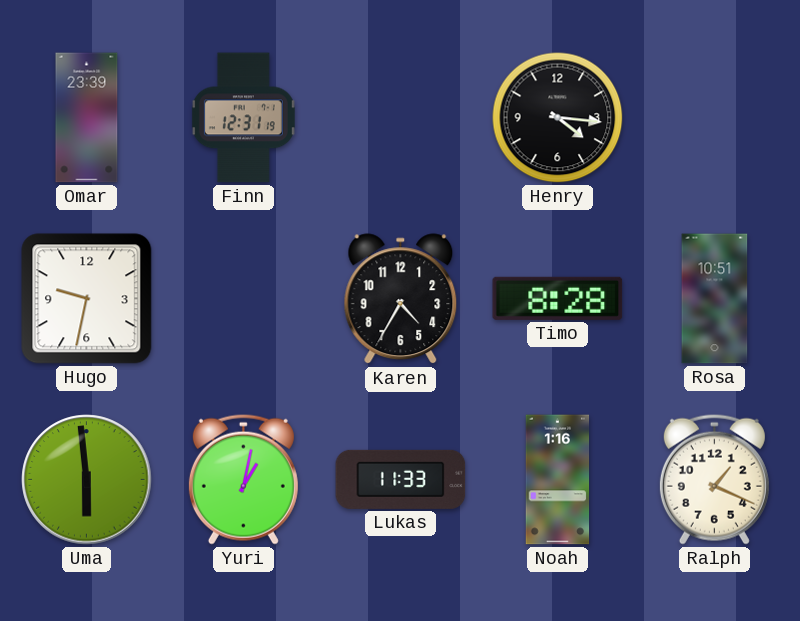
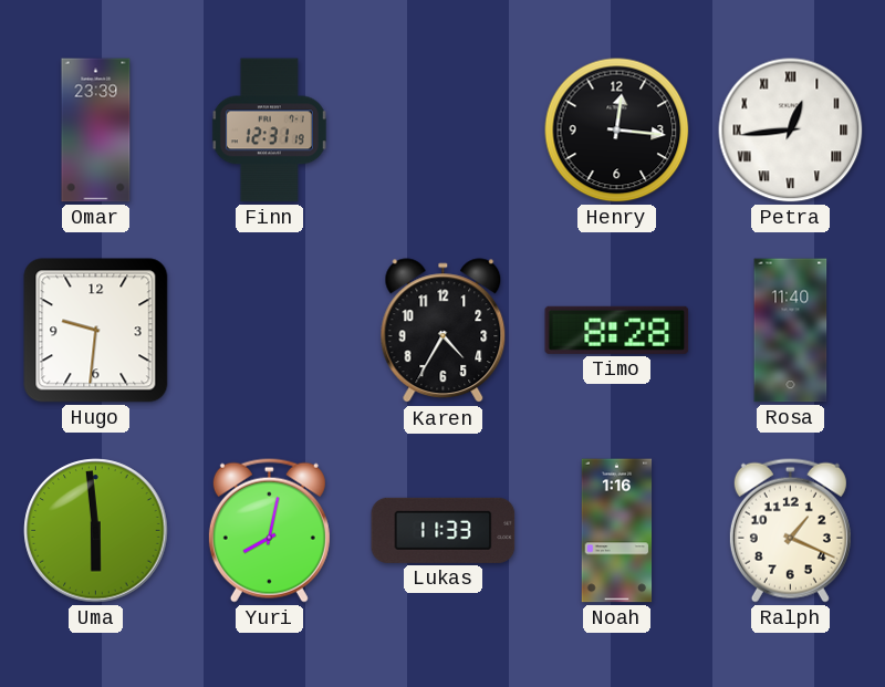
Henry: 4:16 -> 12:16 (617, 131)
Petra: none -> 12:44 (791, 131)
Hugo: 9:32 -> 9:31 (96, 331)
Rosa: 10:51 -> 11:40 (791, 331)
Yuri: 1:02 -> 8:02 (269, 530)
